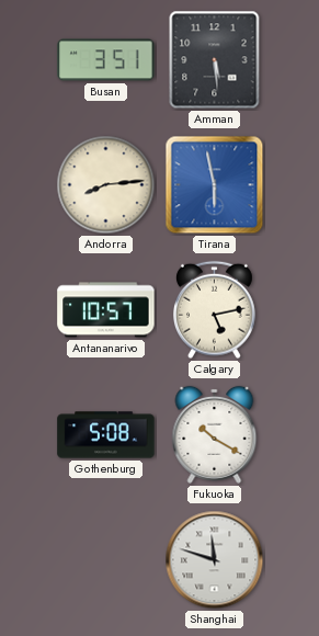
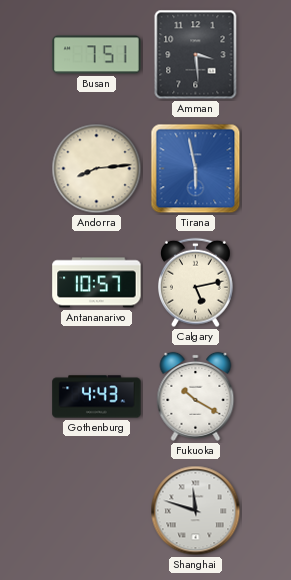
Busan: 3:51 -> 7:51 (97, 55)
Amman: 5:29 -> 3:29 (196, 55)
Gothenburg: 5:08 -> 4:43 (97, 397)
